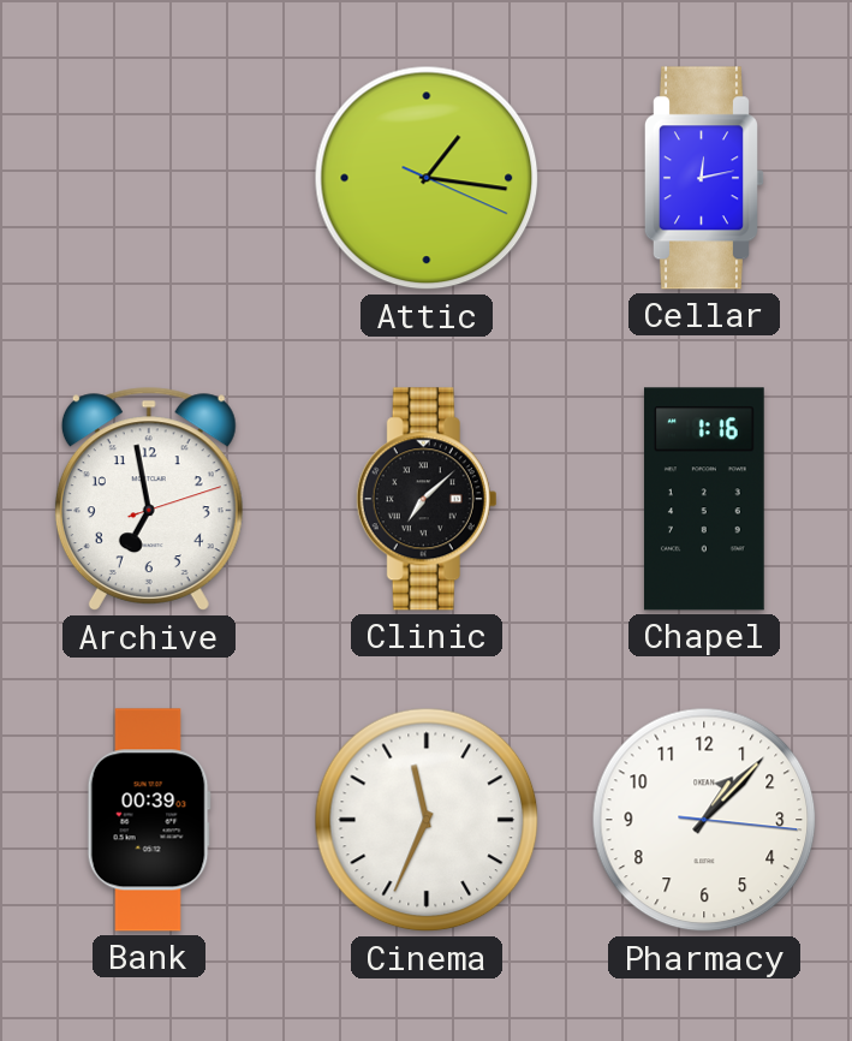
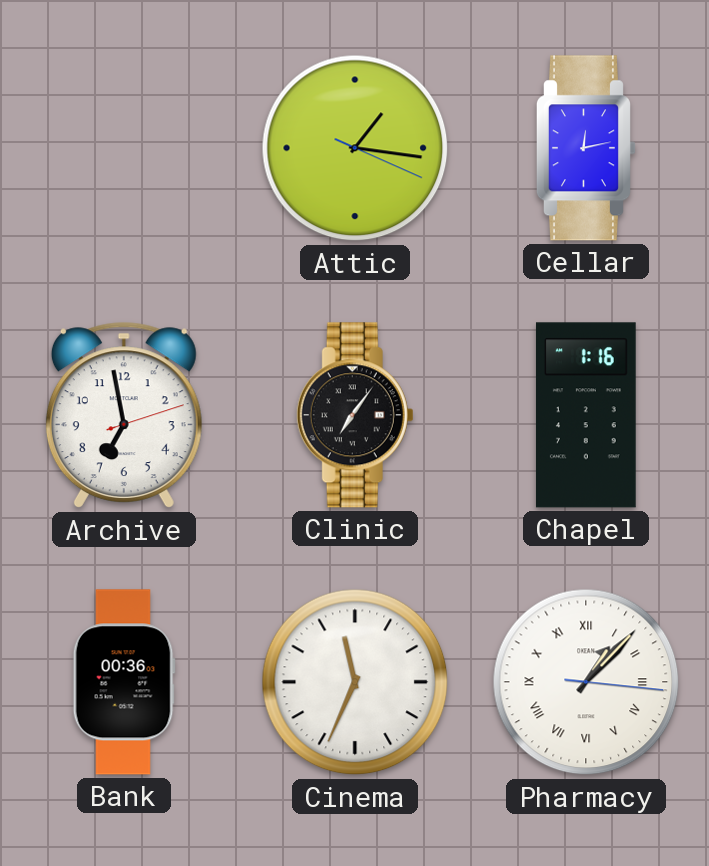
Clinic: 7:08 -> 7:06 (355, 415)
Bank: 00:39 -> 00:36 (124, 682)
Pharmacy numerals: Arabic -> Roman (586, 682)
